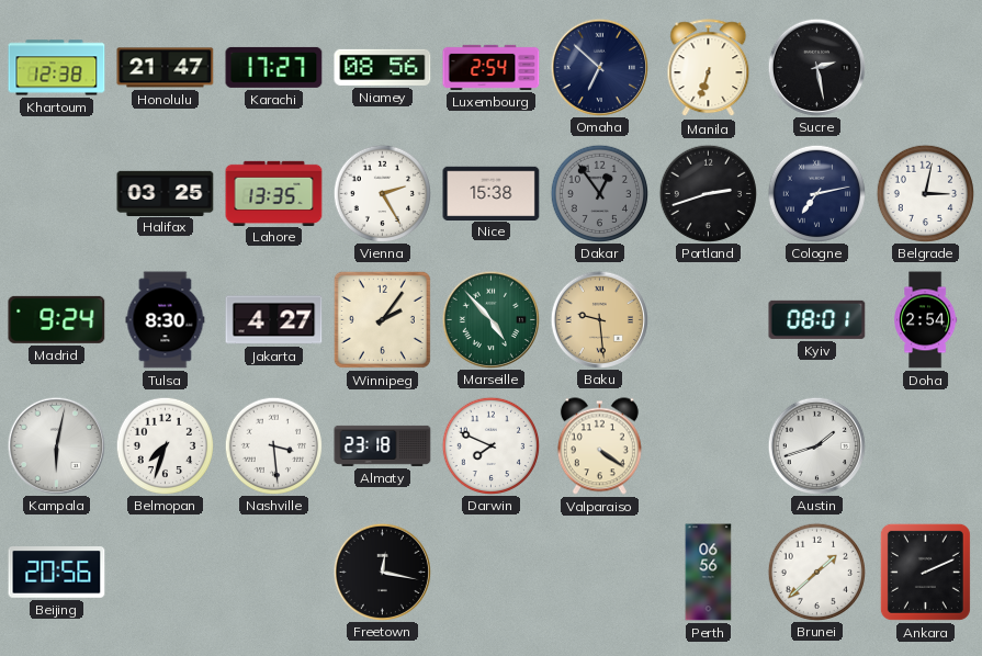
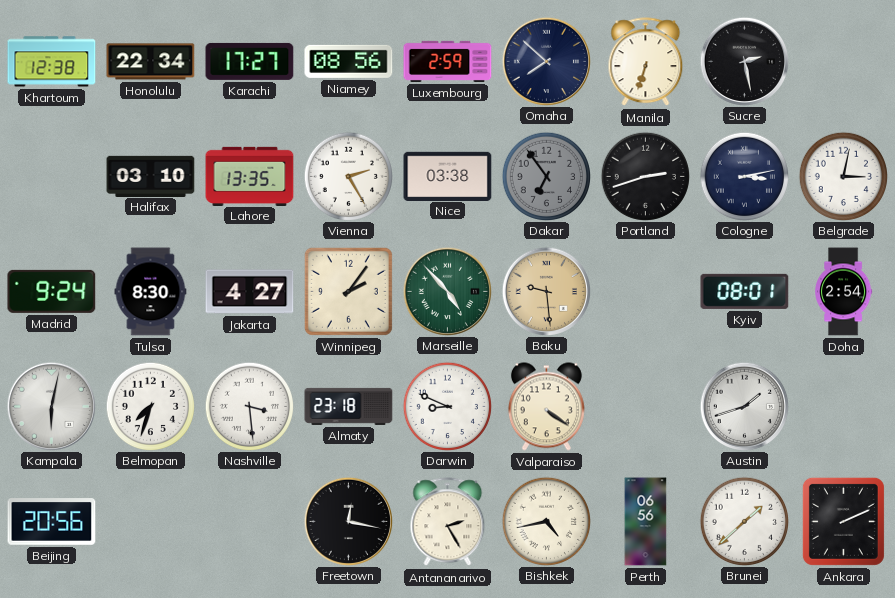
Honolulu: 21:47 -> 22:34 (151, 62)
Luxembourg: 2:54 -> 2:59 (448, 61)
Omaha: 6:52 -> 7:52 (546, 61)
Halifax: 03:25 -> 03:10 (151, 176)
Nice: 15:38 -> 03:38 (448, 176)
Dakar: 12:54 -> 6:54 (546, 176)
Cologne: 7:13 -> 3:13 (744, 176)
Darwin: 7:49 -> 8:49 (447, 406)
Antananarivo: none -> 2:25 (448, 522)
Bishkek: none -> 4:43 (546, 521)
